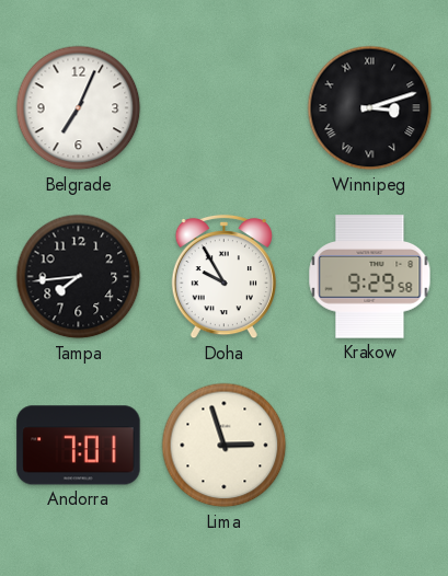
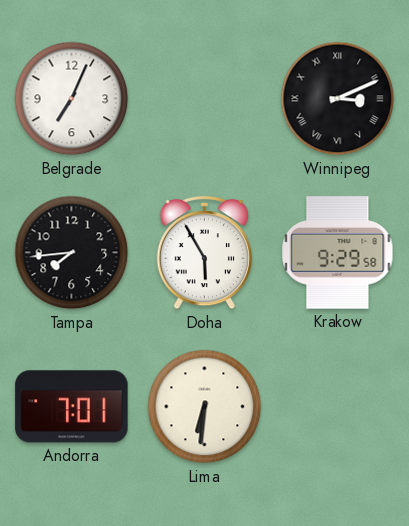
Winnipeg: 3:12 -> 3:11 (338, 99)
Doha: 9:55 -> 5:55 (204, 253)
Lima: 2:57 -> 6:31 (205, 407)
